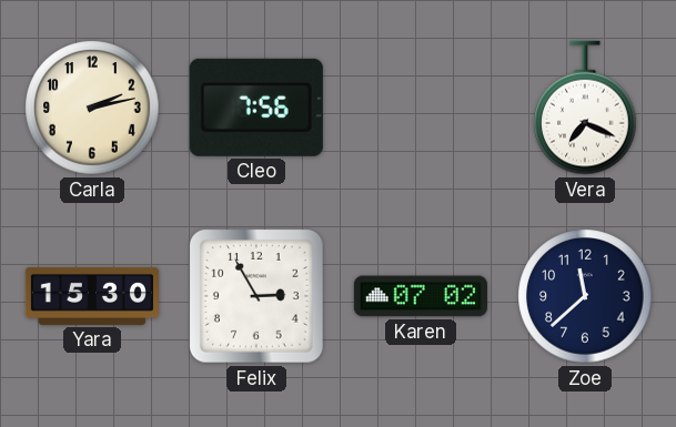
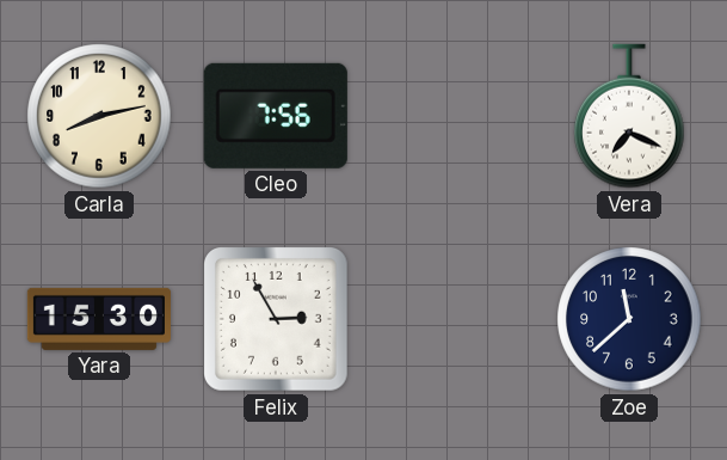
Carla: 2:13 -> 8:13 (99, 116)
Karen: 07:02 -> none (421, 296)
